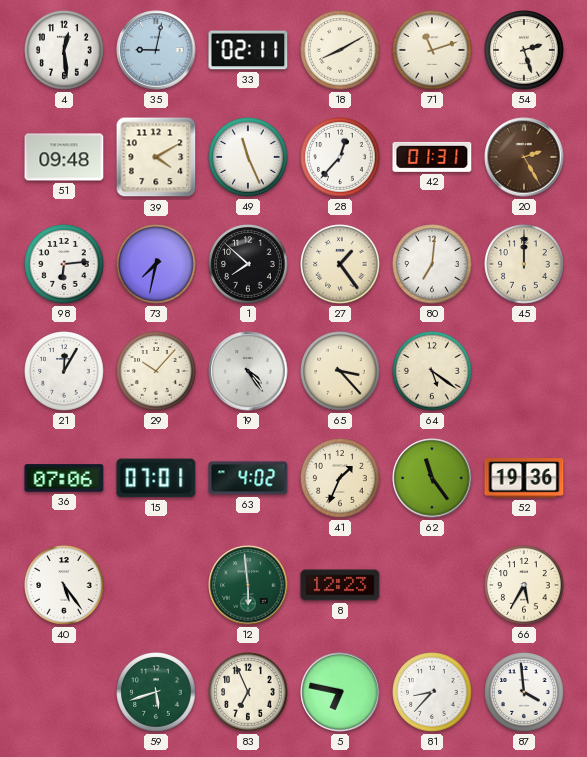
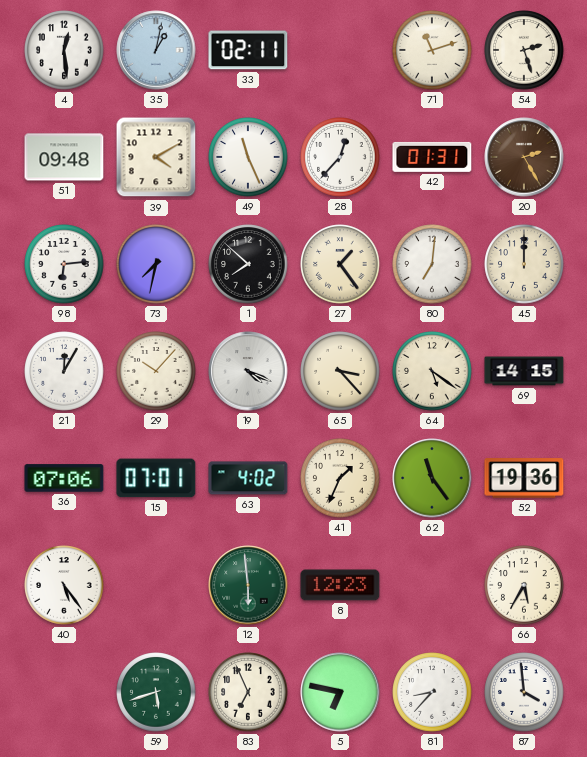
35: 9:02 -> 1:02 (156, 50)
18: 8:10 -> none (340, 50)
19: 4:24 -> 4:19 (248, 371)
69: none -> 14:15 (524, 371)
